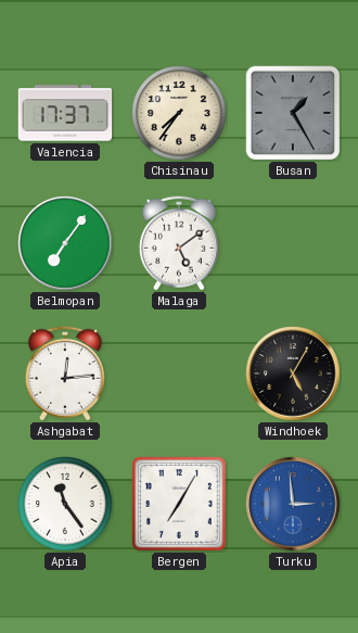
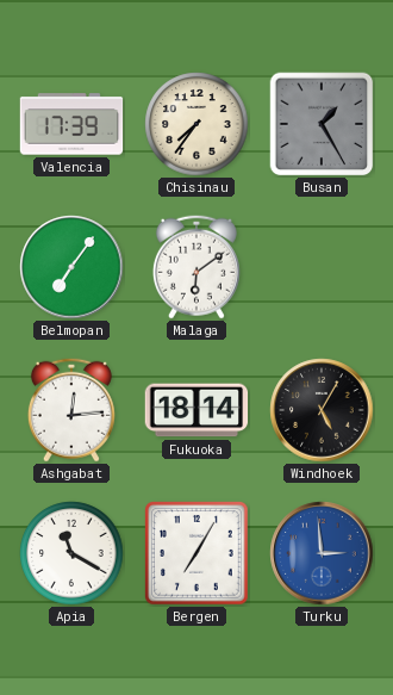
Valencia: 17:37 -> 17:39 (71, 124)
Malaga: 5:09 -> 6:09 (196, 267)
Fukuoka: none -> 18:14 (196, 410)
Apia: 11:24 -> 11:20 (71, 553)
